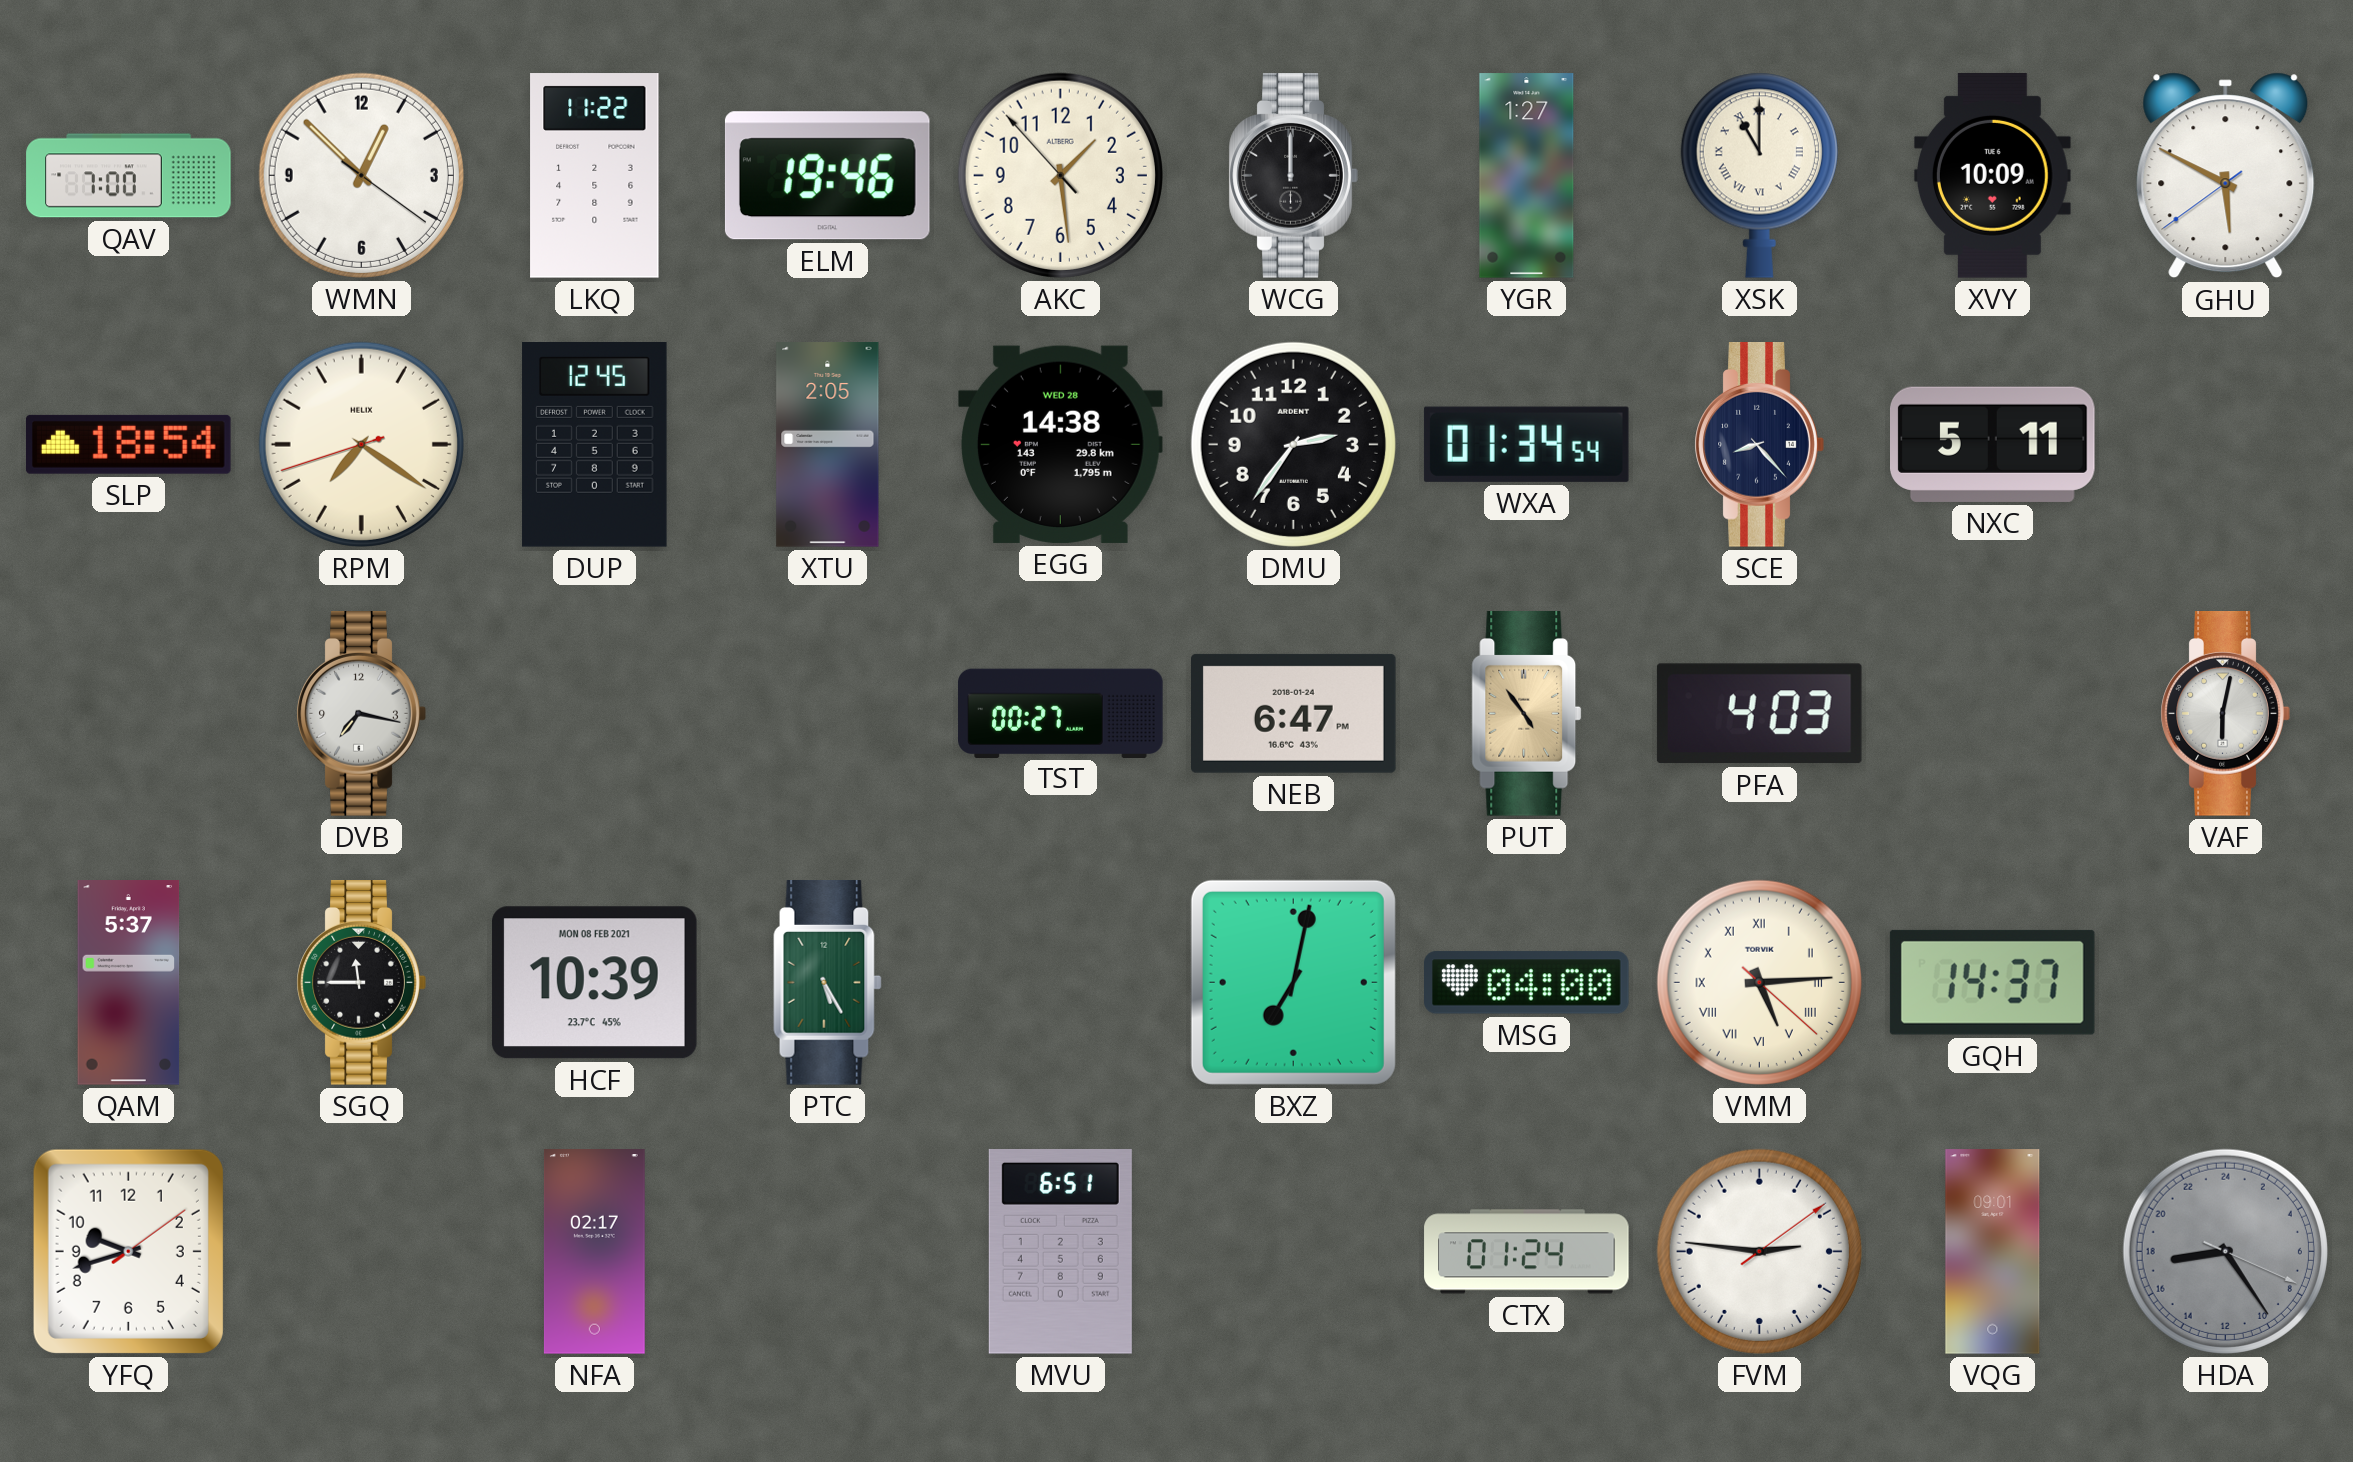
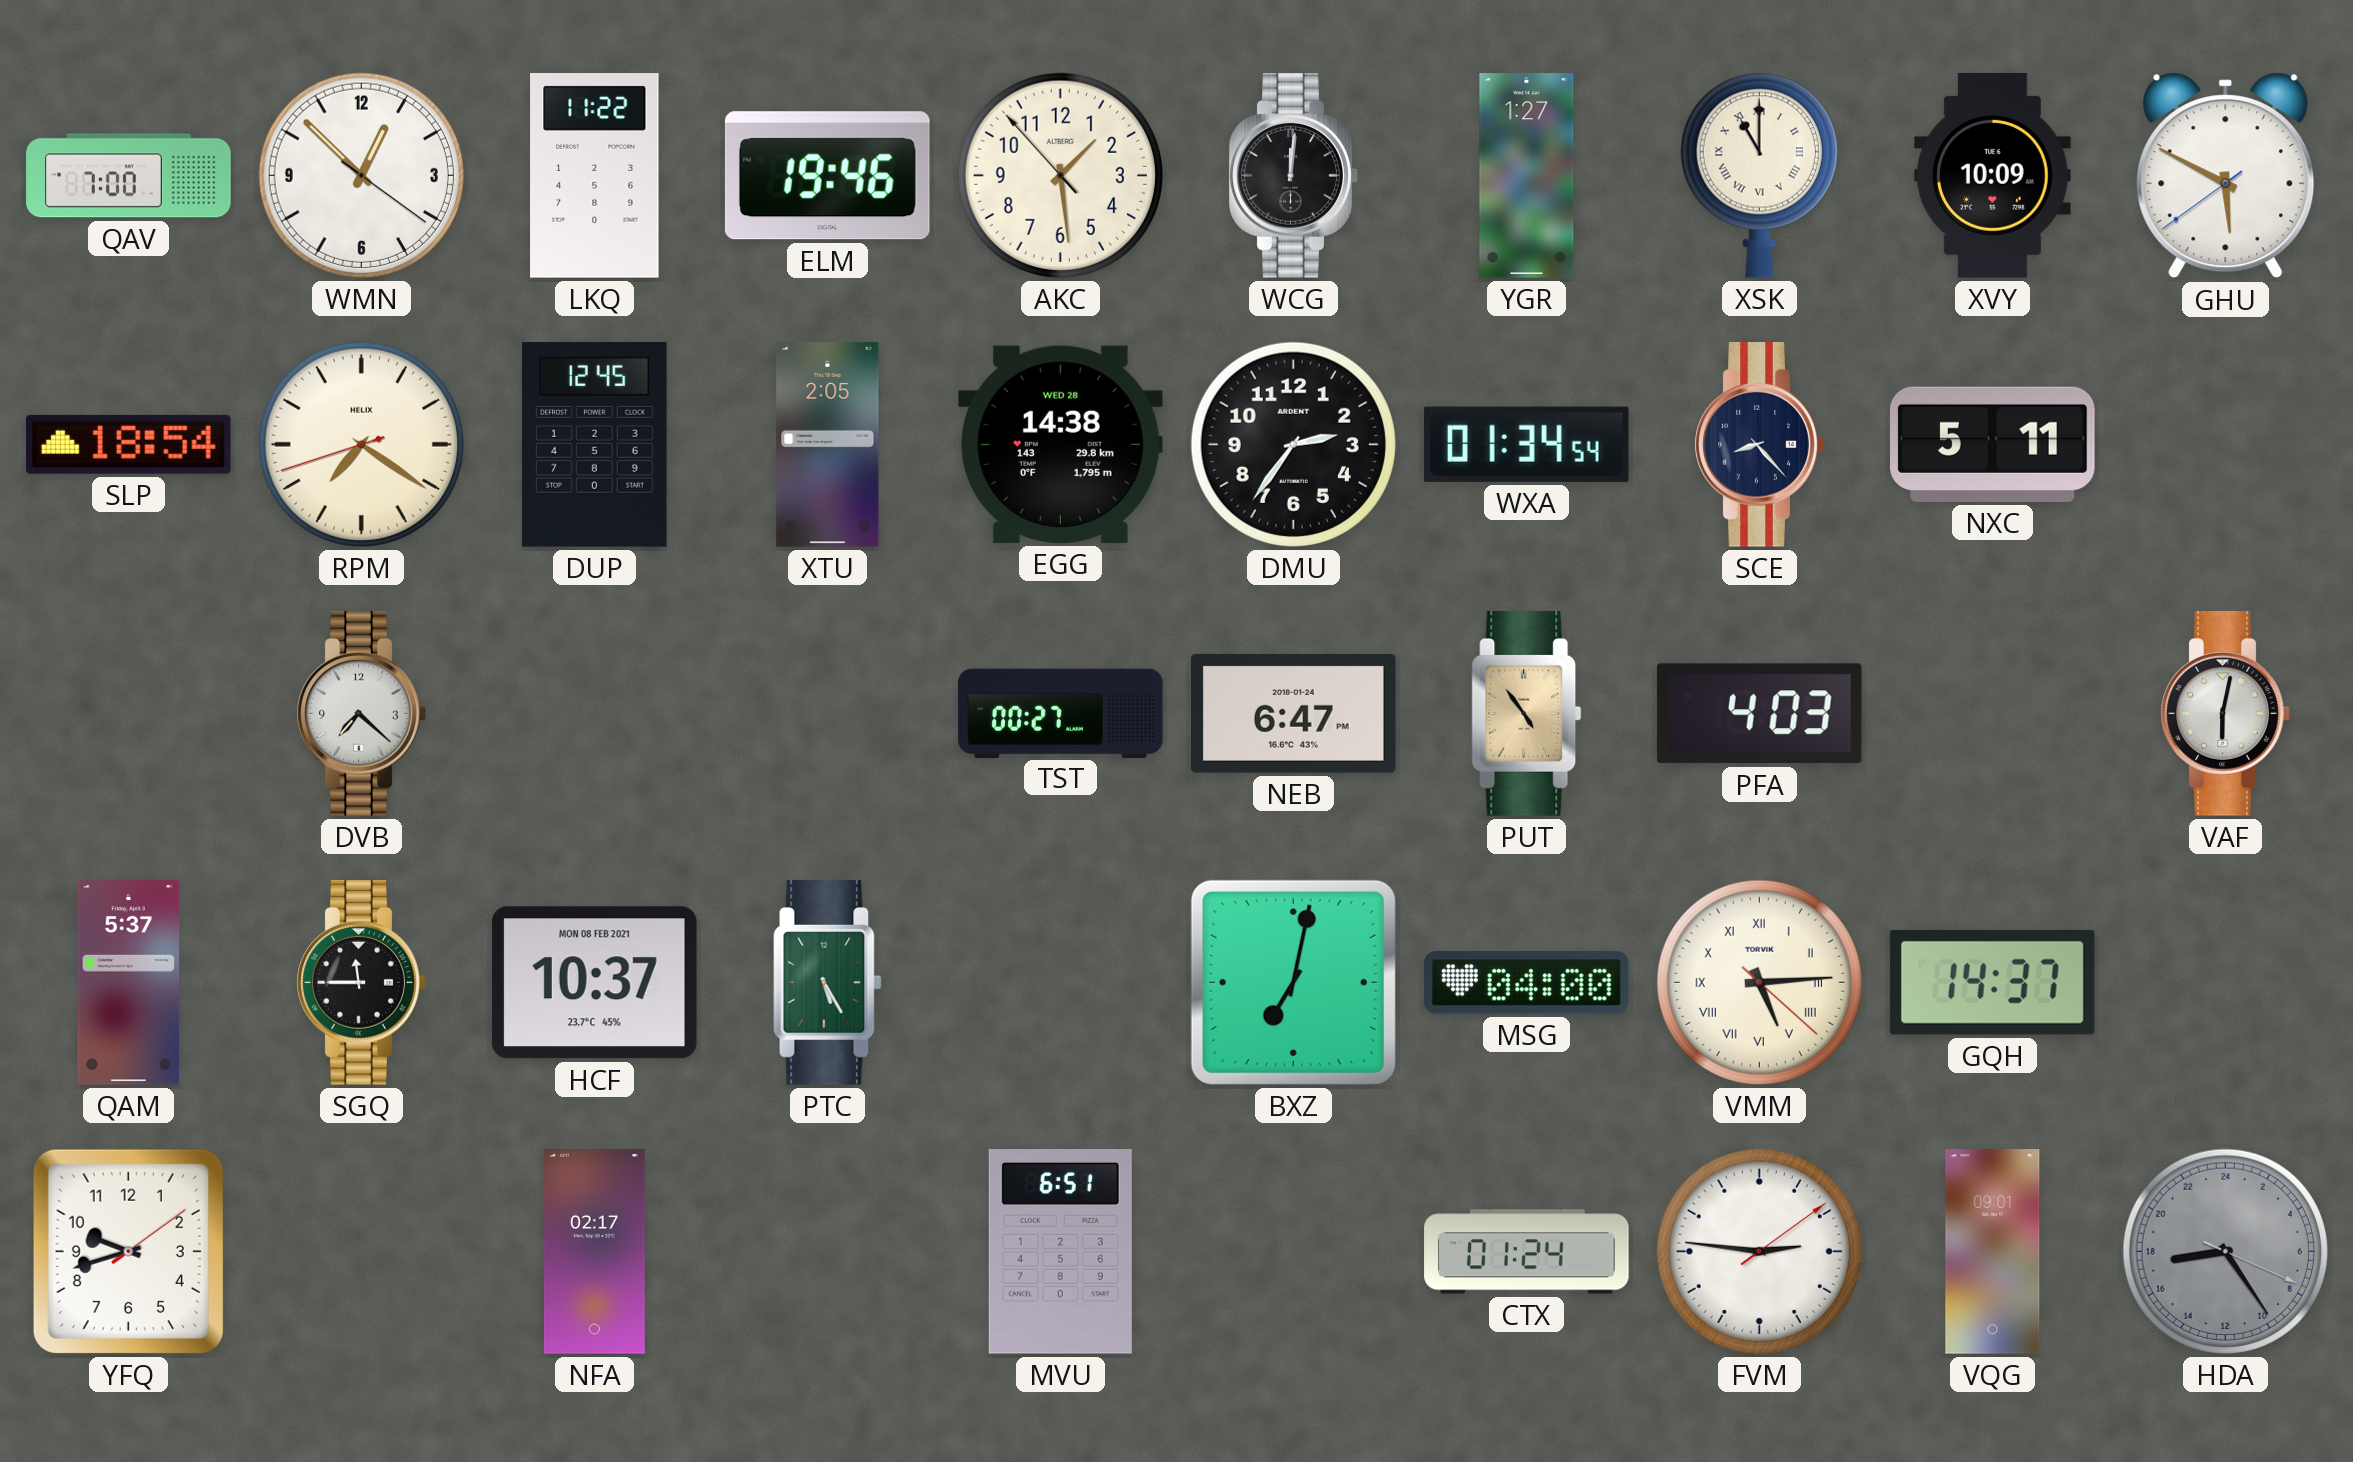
WCG: 12:00 -> 12:01 (1293, 176)
DVB: 7:17 -> 7:22 (361, 714)
HCF: 10:39 -> 10:37 (594, 983)
